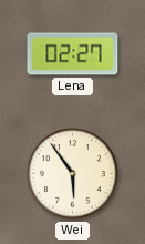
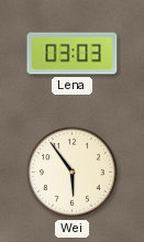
Lena: 02:27 -> 03:03 (73, 54)
